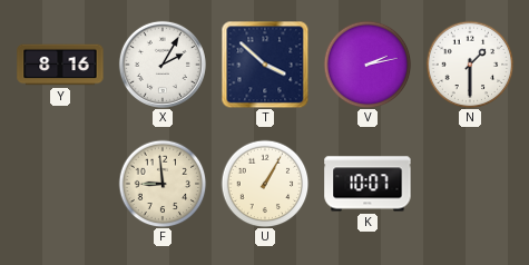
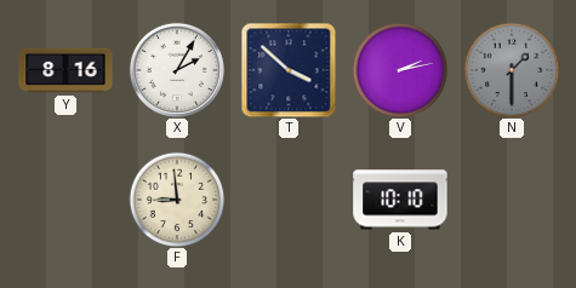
N dial: white -> grey (512, 70)
U: 1:05 -> none (265, 184)
K: 10:07 -> 10:10 (400, 200)
